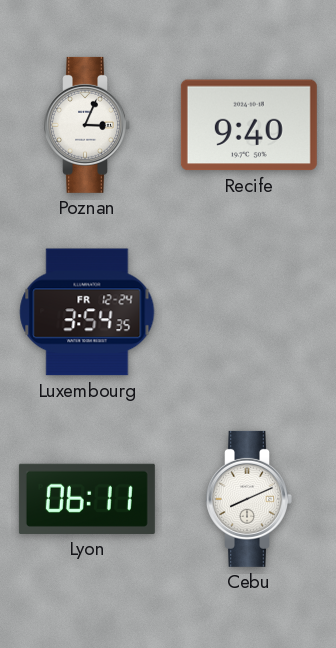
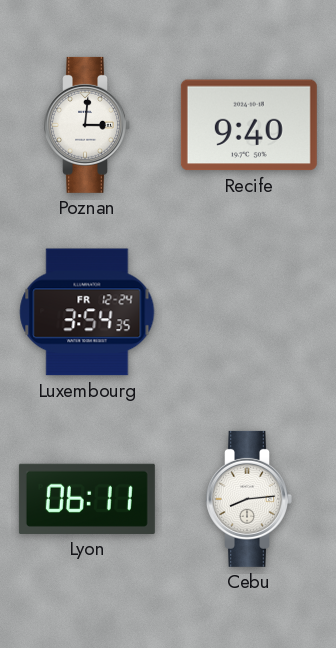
Poznan: 3:04 -> 3:01 (87, 125)
Cebu: 8:11 -> 8:14 (249, 499)
